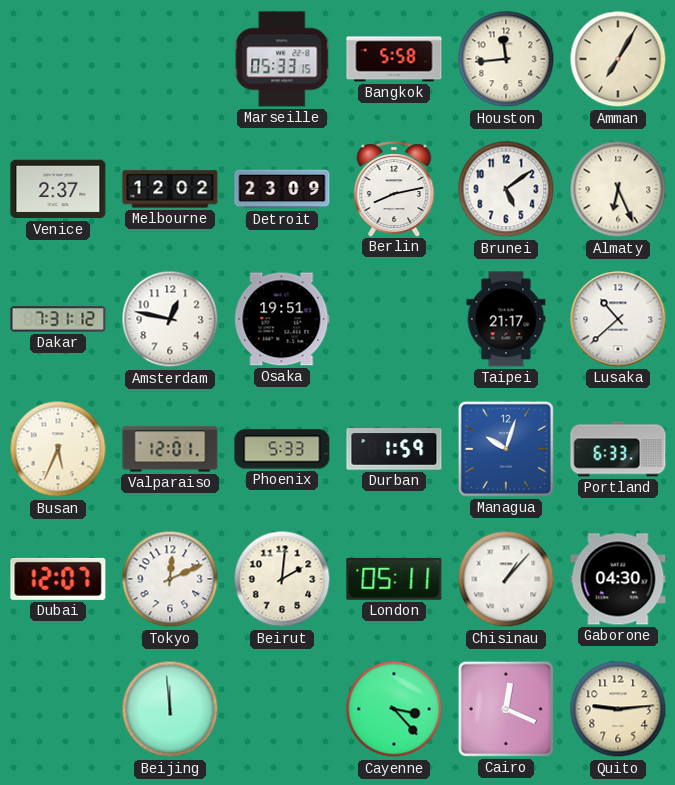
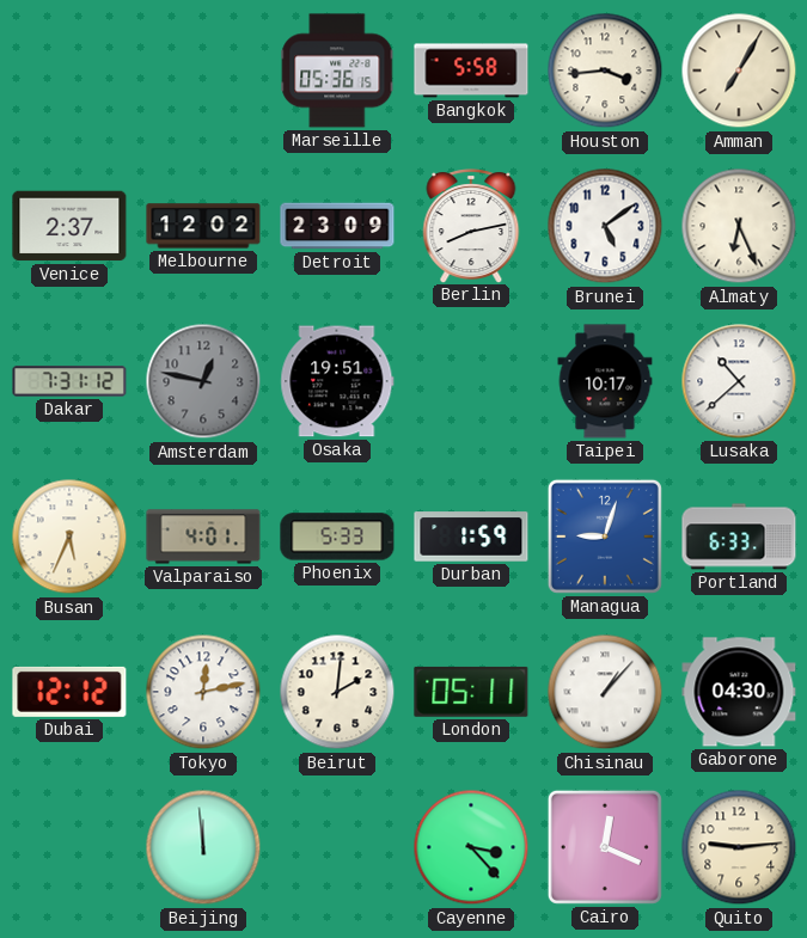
Marseille: 05:33 -> 05:36 (337, 70)
Houston: 11:44 -> 3:44 (605, 70)
Amsterdam dial: white -> grey (203, 381)
Taipei: 21:17 -> 10:17 (605, 381)
Valparaiso: 12:01 -> 4:01 (203, 537)
Managua: 10:03 -> 9:03 (605, 537)
Dubai: 12:07 -> 12:12 (69, 692)
Tokyo: 12:11 -> 12:13 (203, 692)
